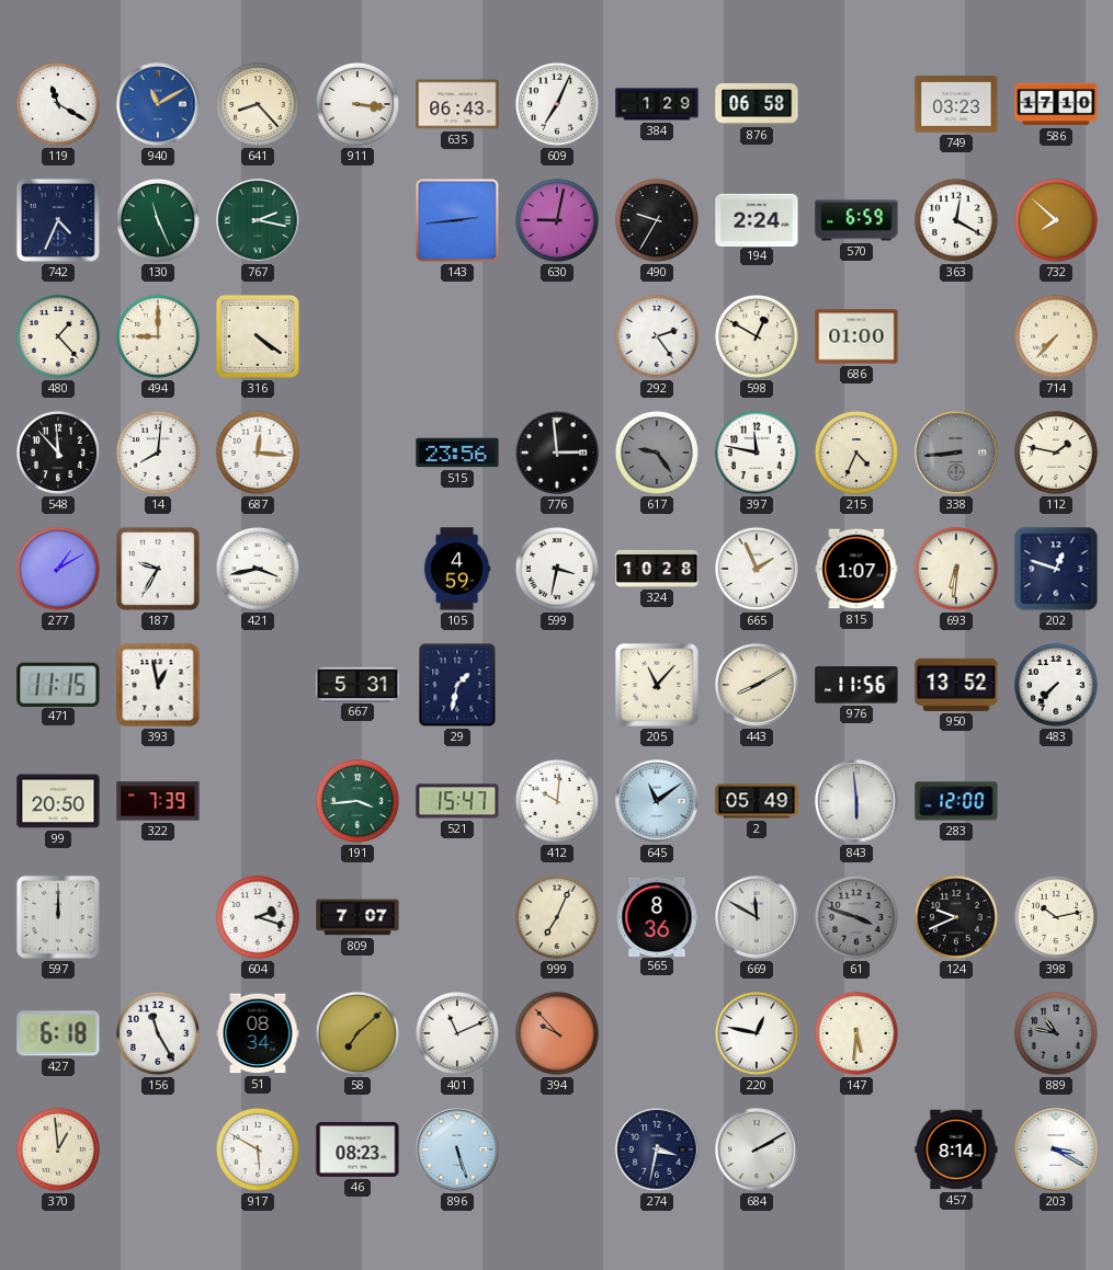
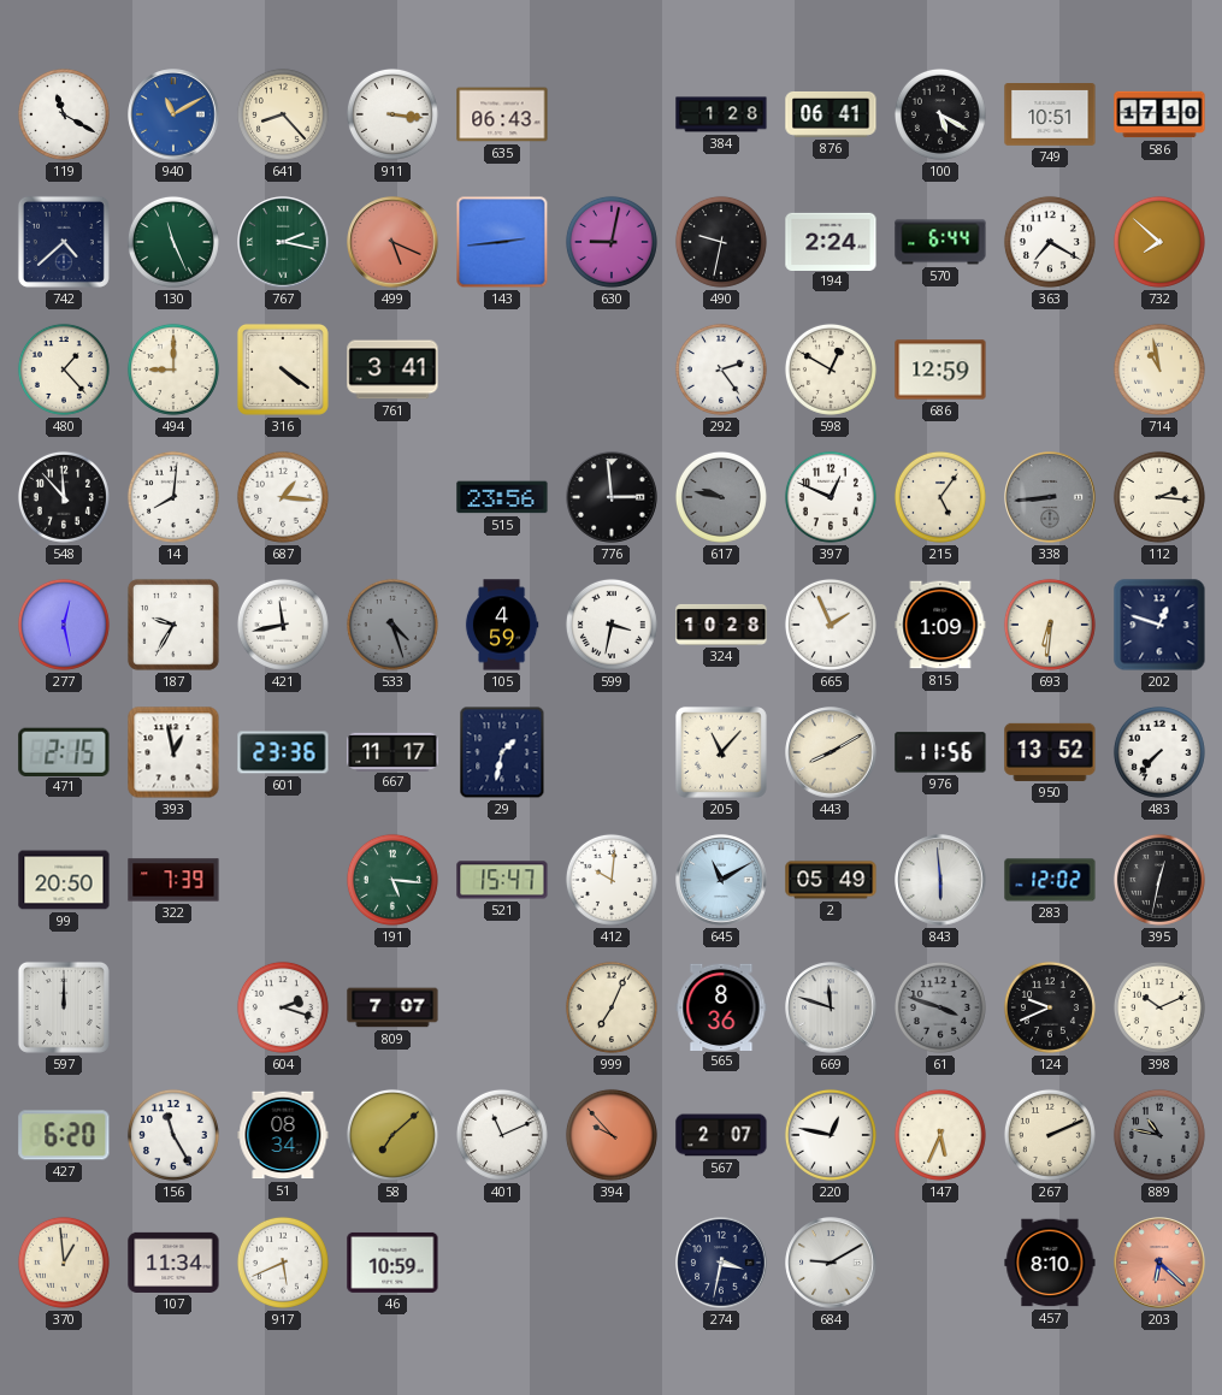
609: 7:04 -> none (557, 104)
384: 1:29 -> 1:28 (721, 114)
876: 06:58 -> 06:41 (831, 114)
100: none -> 5:20 (940, 114)
749: 03:23 -> 10:51 (1050, 116)
742: 4:34 -> 4:38 (64, 242)
499: none -> 5:19 (392, 242)
490: 9:35 -> 9:32 (721, 242)
570: 6:59 -> 6:44 (940, 242)
363: 12:20 -> 7:20 (1050, 242)
761: none -> 3:41 (392, 370)
686: 01:00 -> 12:59 (940, 370)
714: 7:37 -> 10:58 (1159, 370)
687: 12:16 -> 1:16 (283, 497)
617: 9:24 -> 9:47 (721, 497)
397: 11:47 -> 12:49 (831, 497)
215: 4:34 -> 5:06 (940, 497)
112: 1:47 -> 2:16 (1159, 497)
277: 1:10 -> 12:28 (64, 625)
421: 3:43 -> 11:43 (283, 625)
533: none -> 4:27 (392, 625)
815: 1:07 -> 1:09 (940, 625)
471: 11:15 -> 2:15 (64, 751)
601: none -> 23:36 (283, 752)
667: 5:31 -> 11:17 (392, 751)
191: 3:44 -> 5:16 (392, 880)
645: 11:09 -> 11:10 (721, 880)
283: 12:00 -> 12:02 (1050, 880)
395: none -> 12:32 (1159, 880)
669: 11:50 -> 11:48 (831, 1007)
398: 10:13 -> 10:11 (1159, 1007)
427: 6:18 -> 6:20 (64, 1135)
567: none -> 2:07 (721, 1135)
147: 5:31 -> 5:34 (940, 1135)
267: none -> 2:11 (1050, 1135)
107: none -> 11:34 (173, 1263)
917: 5:50 -> 5:41 (283, 1263)
46: 08:23 -> 10:59 (392, 1263)
896: 5:27 -> none (457, 1149)
684: 2:10 -> 9:10 (831, 1263)
457: 8:14 -> 8:10 (1050, 1263)
203: 3:20 -> 6:22 (1159, 1263)
203 dial: white -> salmon (1159, 1263)
